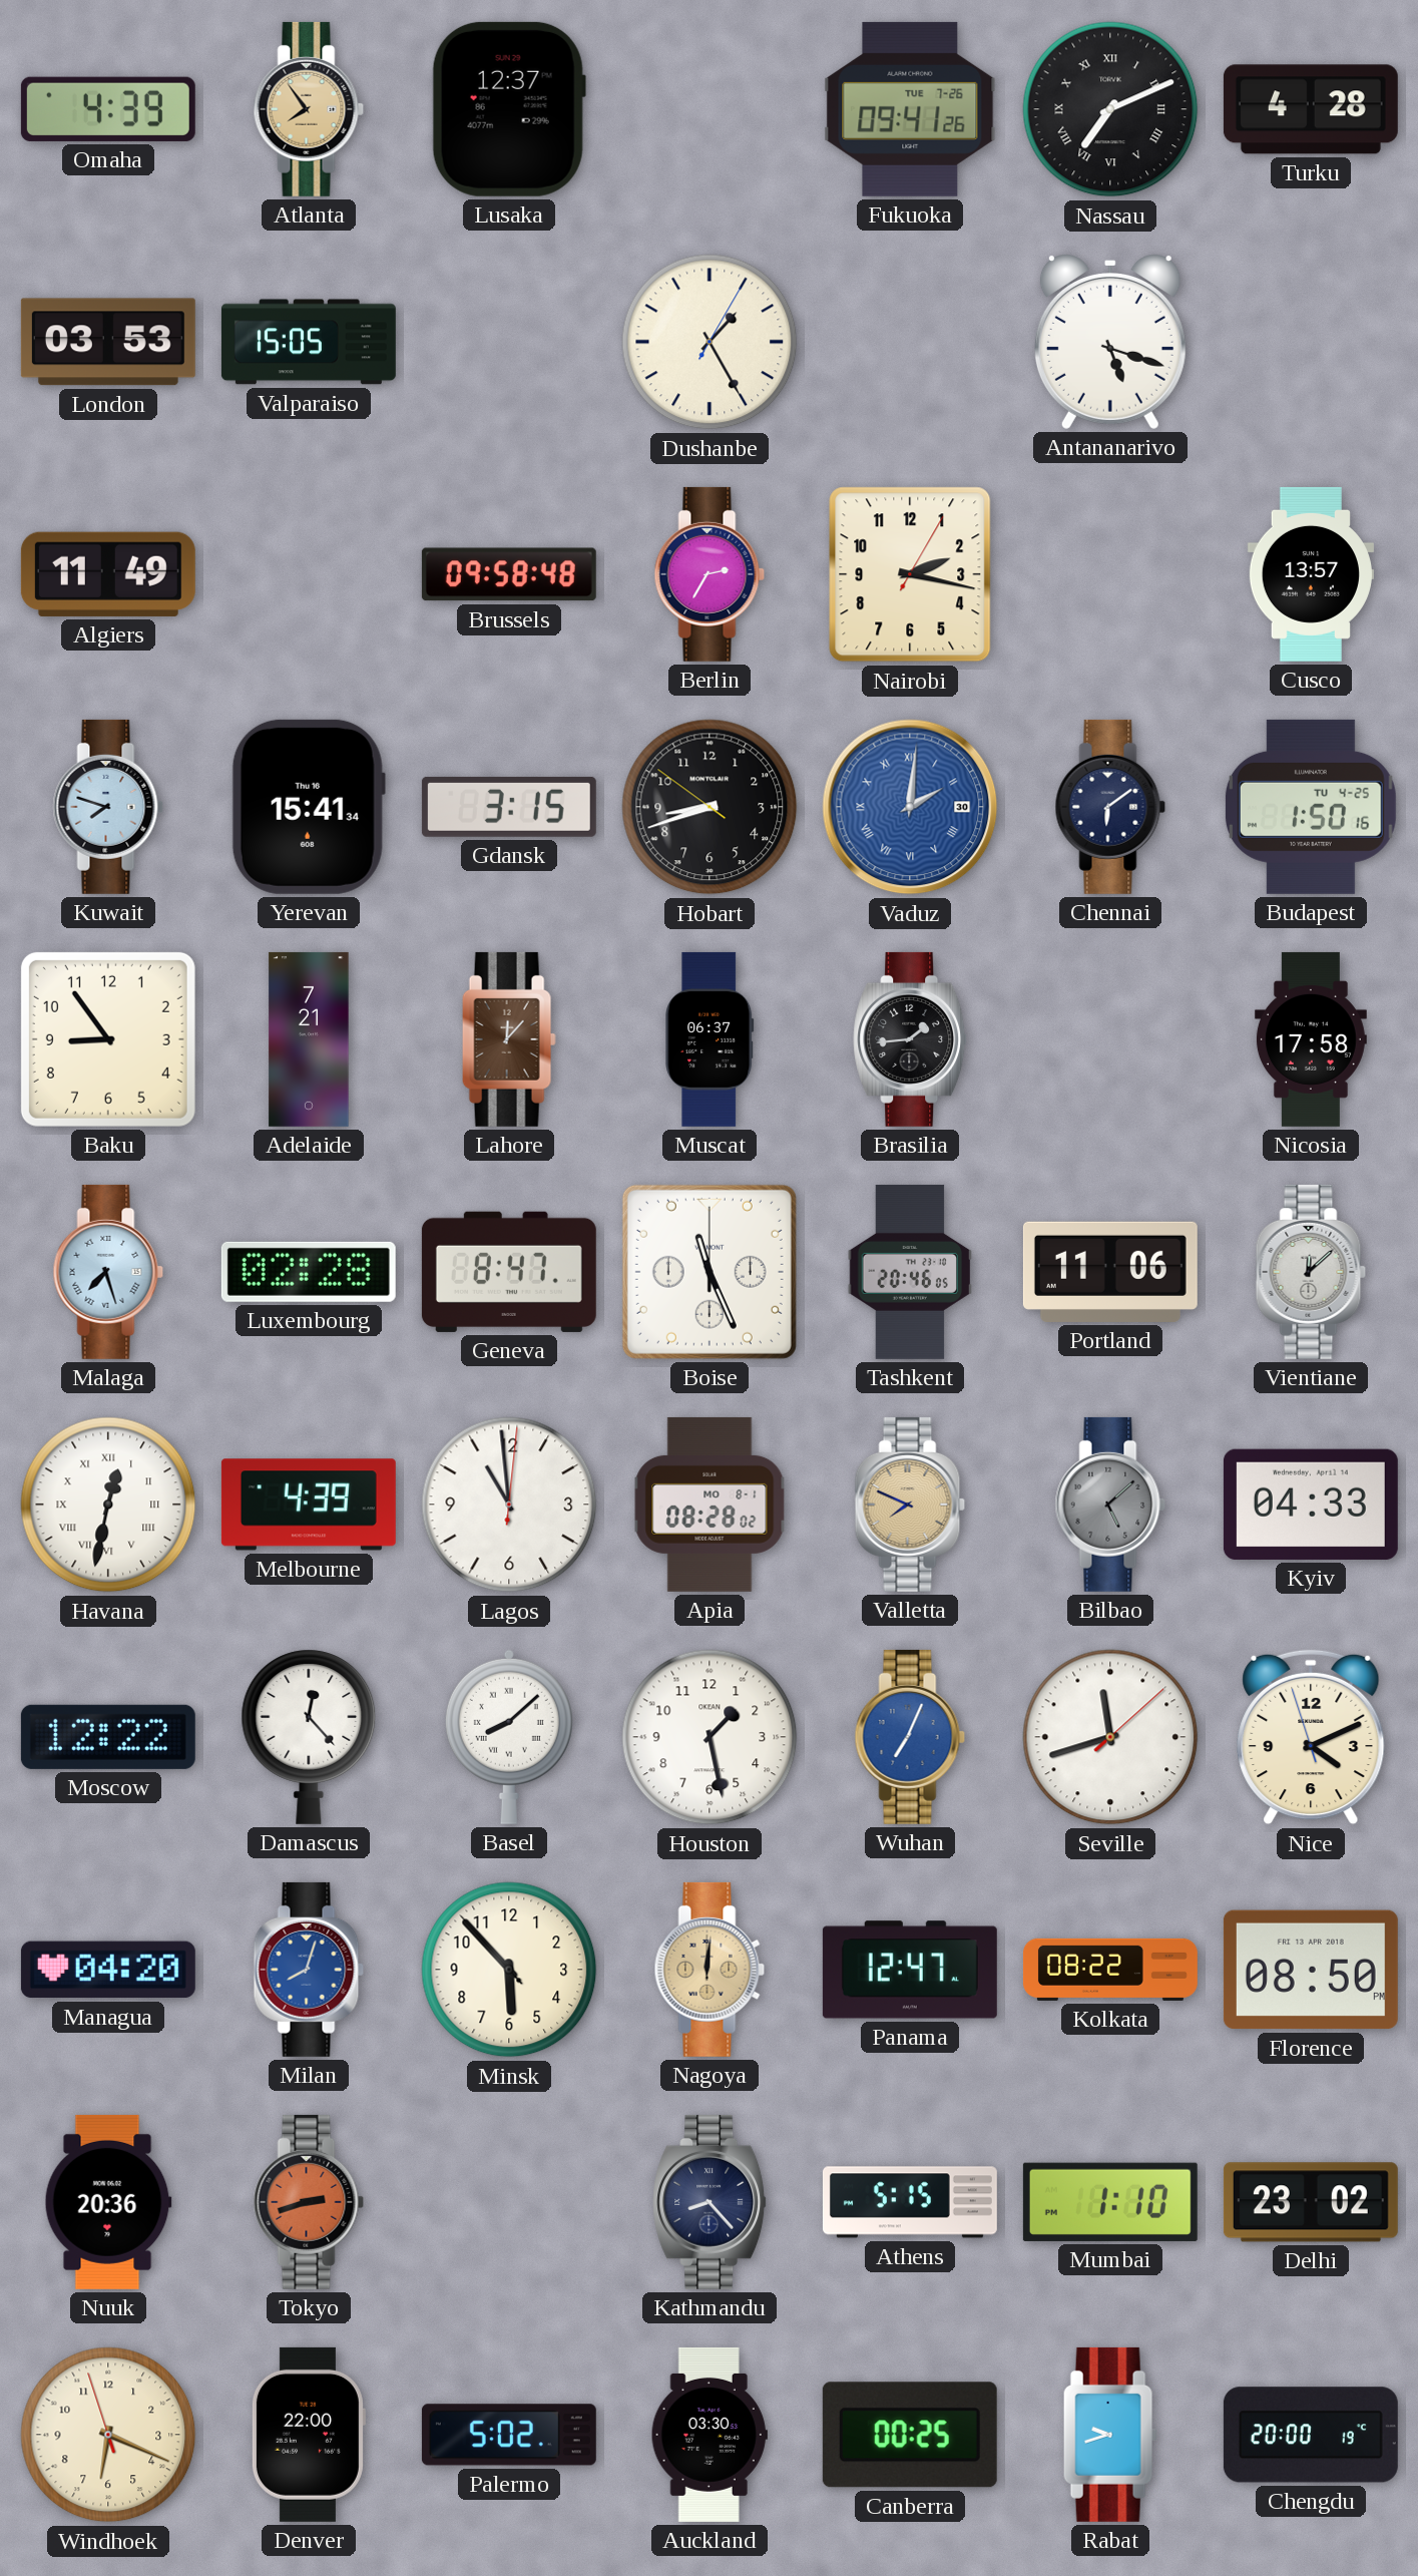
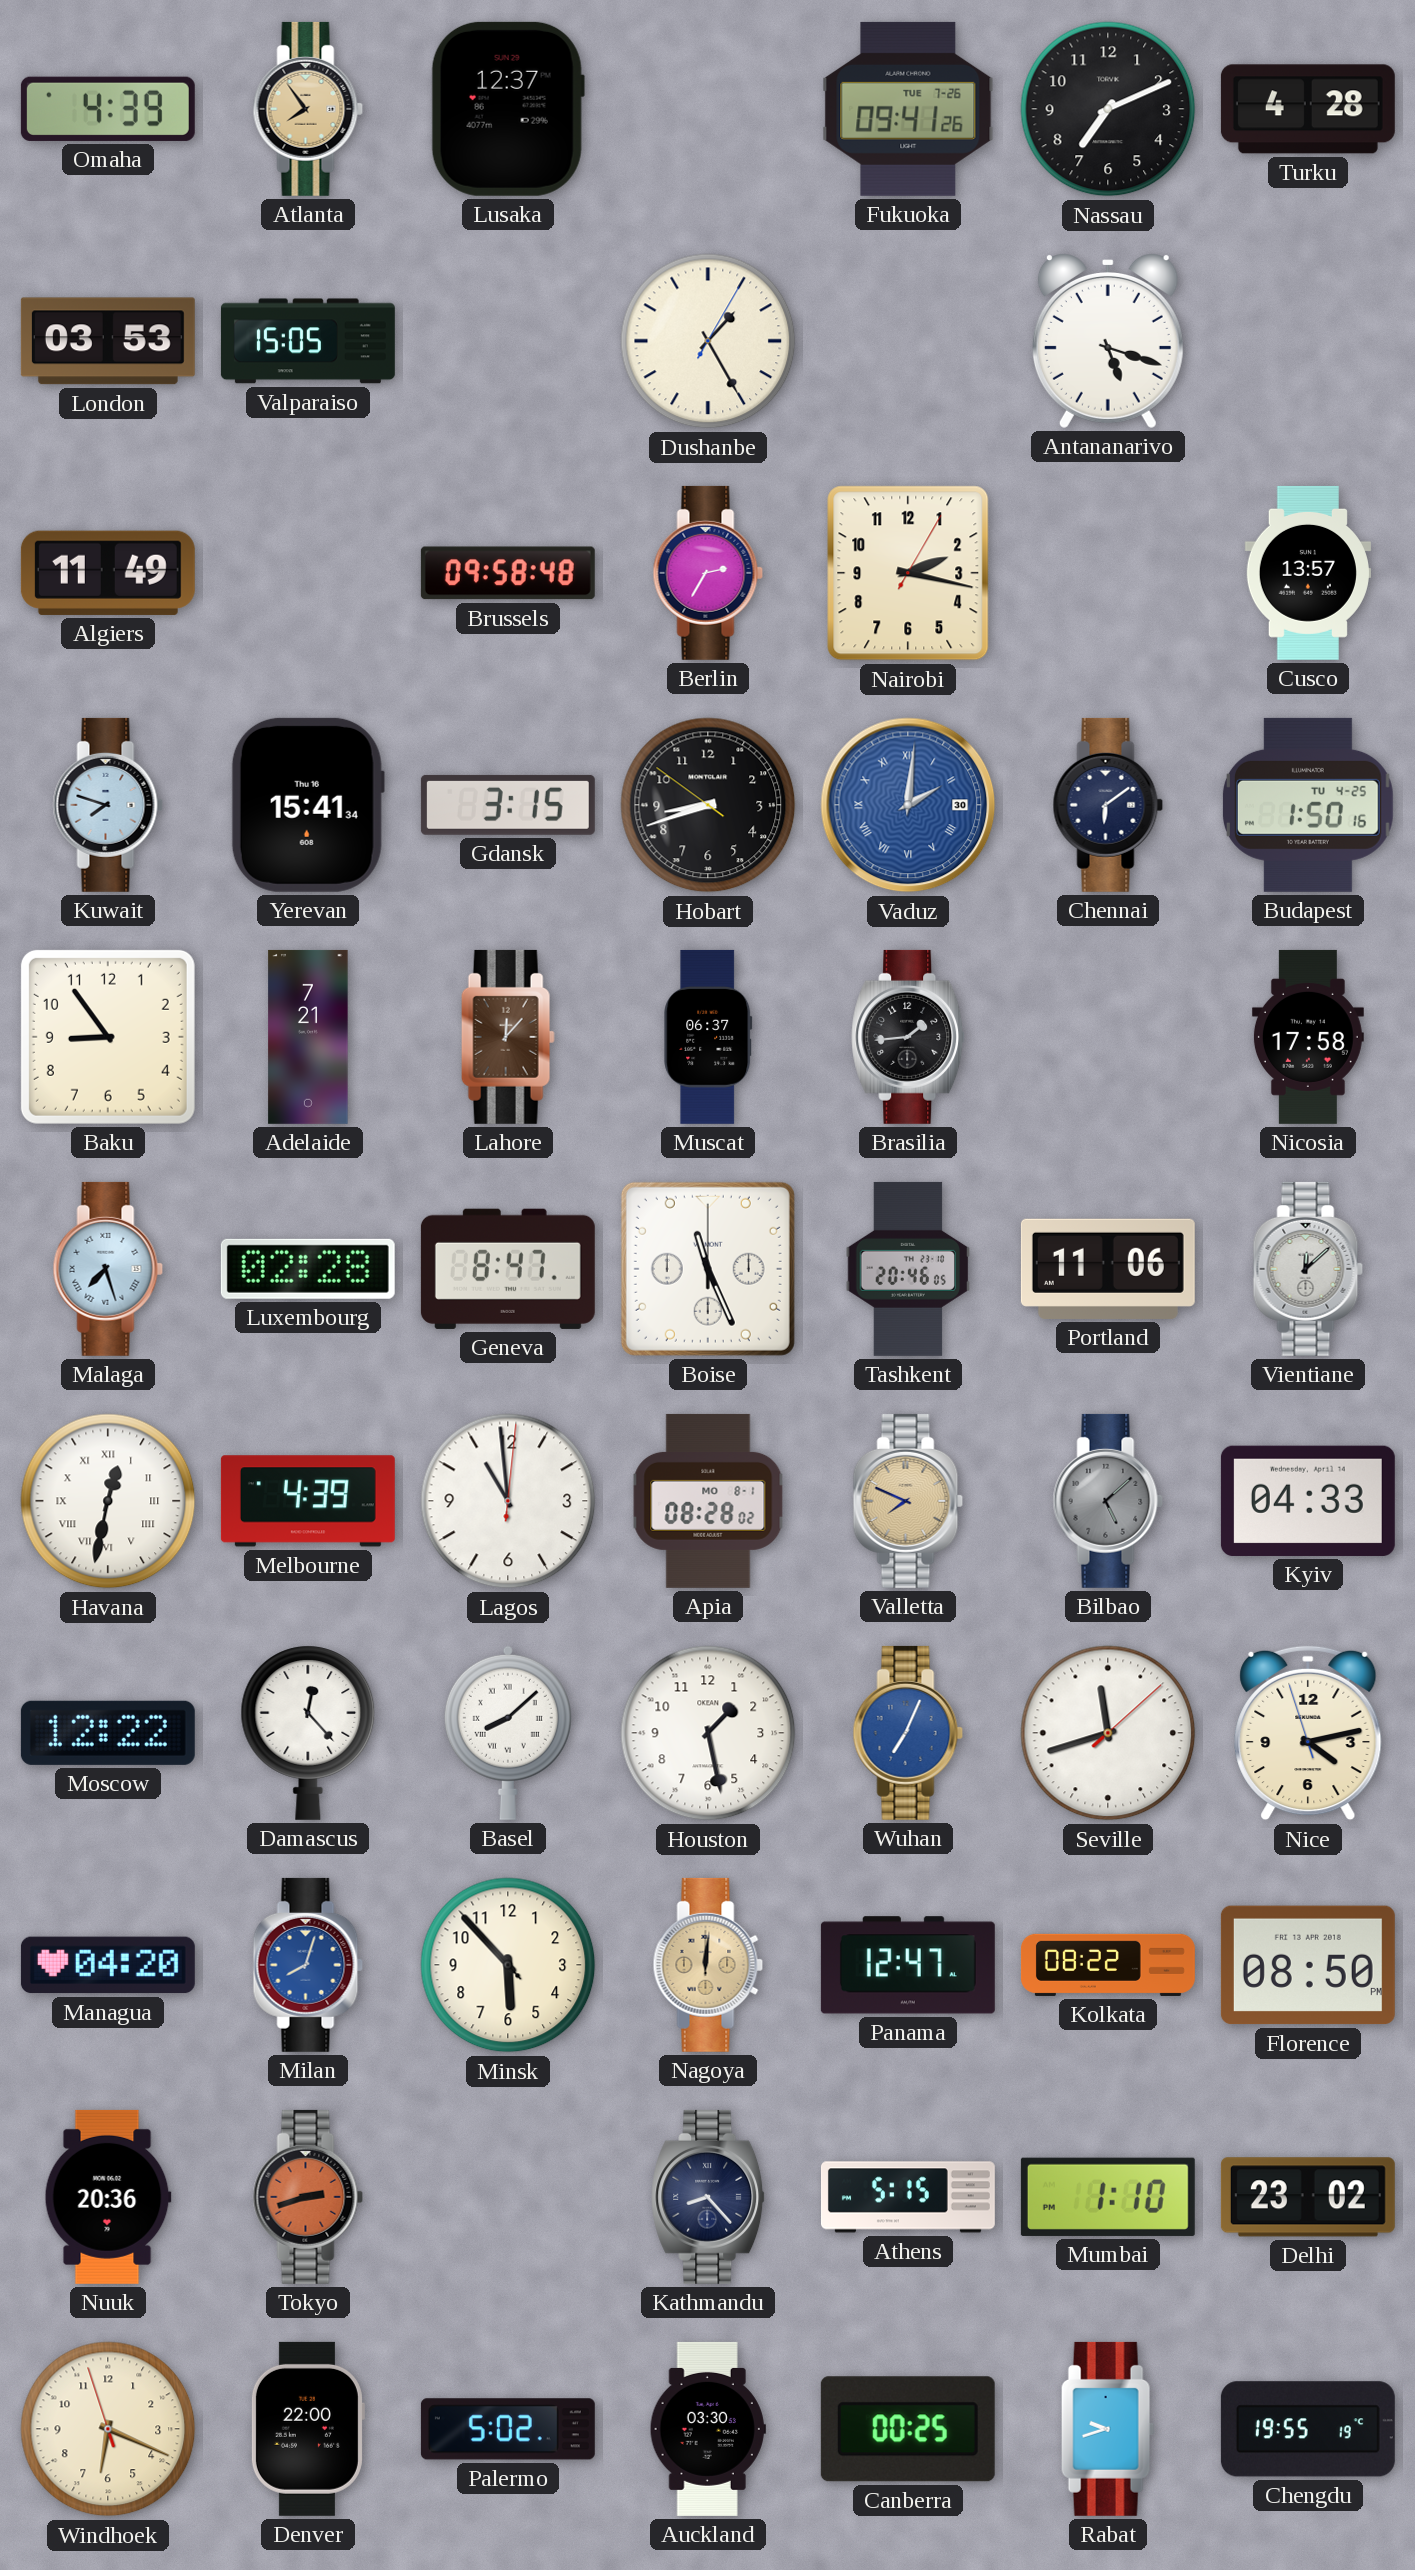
Nassau numerals: Roman -> Arabic (1108, 109)
Nice: 4:10 -> 4:12 (1308, 1733)
Chengdu: 20:00 -> 19:55 (1308, 2429)
